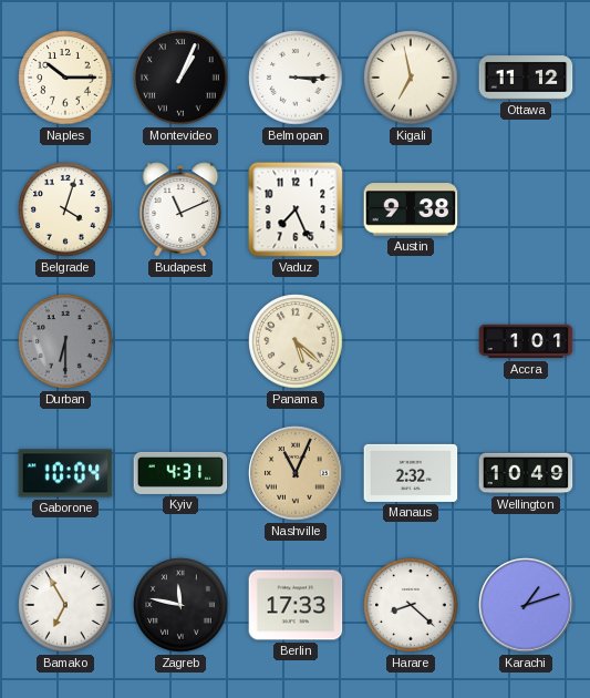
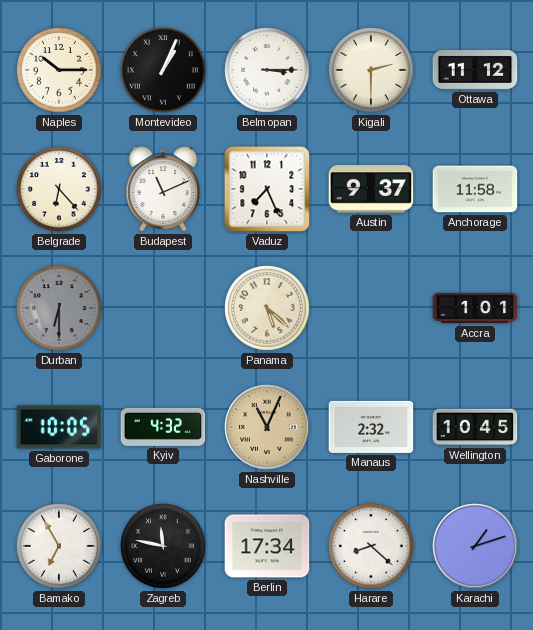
Kigali: 6:58 -> 2:30 (371, 70)
Belgrade: 4:03 -> 6:23 (59, 189)
Austin: 9:38 -> 9:37 (371, 189)
Anchorage: none -> 11:58 (475, 189)
Gaborone: 10:04 -> 10:05 (59, 427)
Kyiv: 4:31 -> 4:32 (163, 427)
Wellington: 10:49 -> 10:45 (475, 427)
Berlin: 17:33 -> 17:34 (267, 546)
